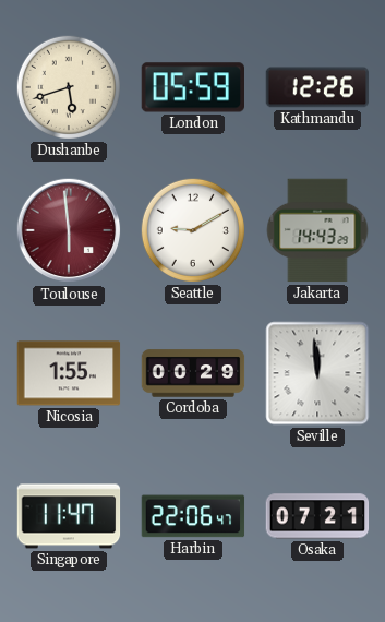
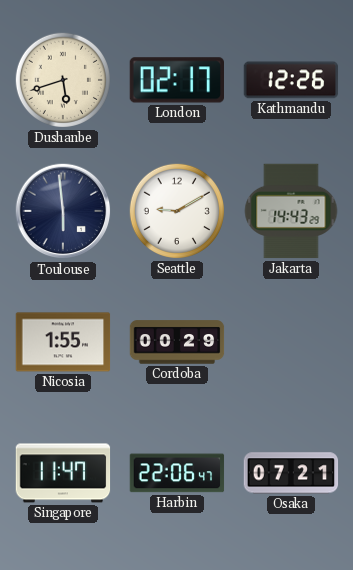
London: 05:59 -> 02:17 (176, 80)
Toulouse dial: burgundy -> navy (63, 211)
Seville: 11:59 -> none (317, 373)
